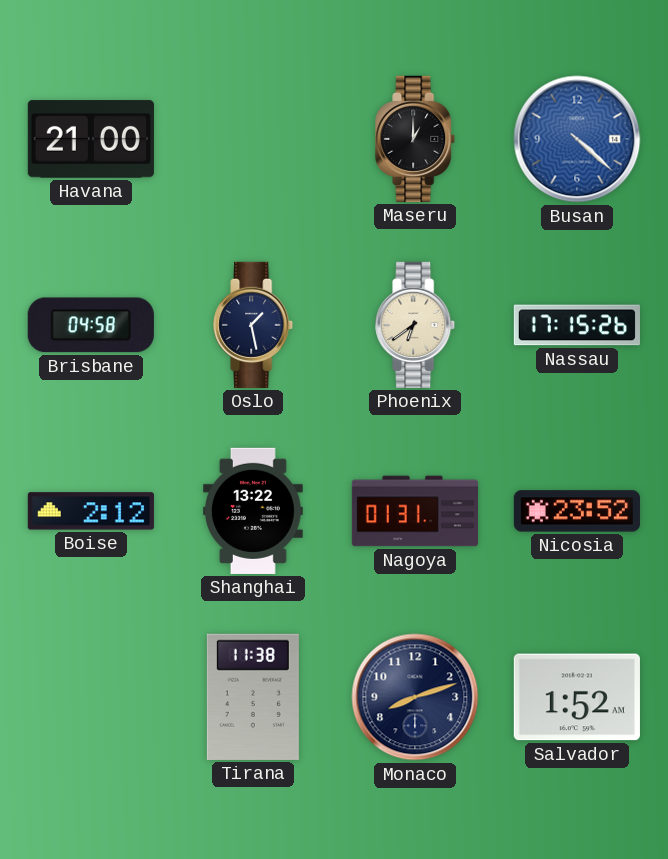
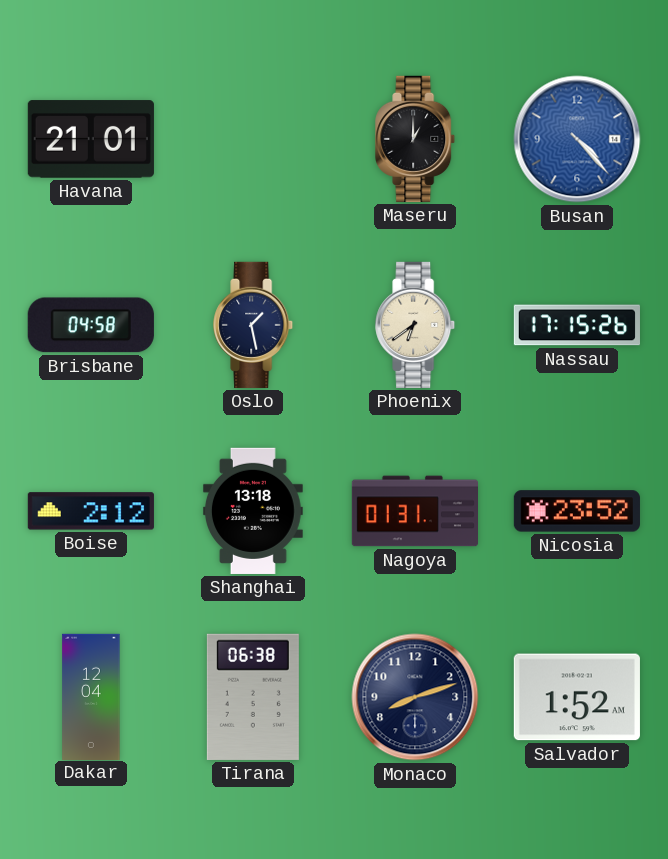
Havana: 21:00 -> 21:01 (91, 139)
Busan: 4:22 -> 4:23 (577, 139)
Shanghai: 13:22 -> 13:18 (253, 511)
Dakar: none -> 12:04 (91, 696)
Tirana: 11:38 -> 06:38 (253, 697)
